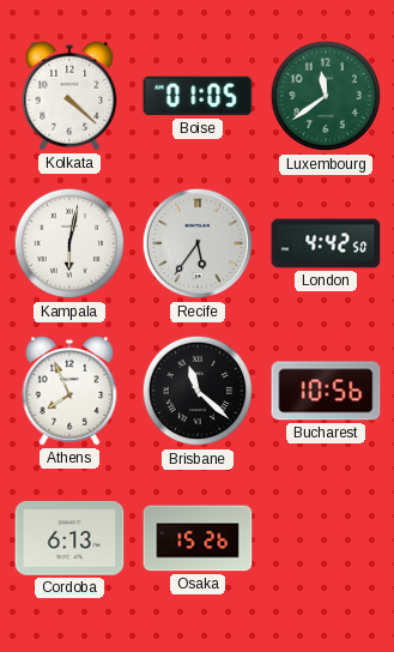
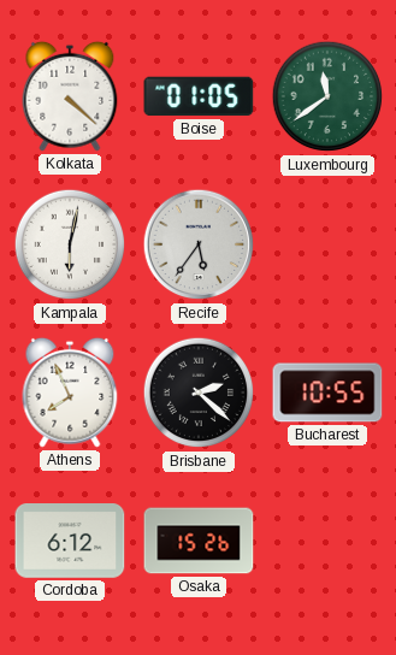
London: 4:42 -> none (326, 243)
Brisbane: 11:22 -> 2:22 (199, 393)
Bucharest: 10:56 -> 10:55 (327, 393)
Cordoba: 6:13 -> 6:12 (70, 542)
